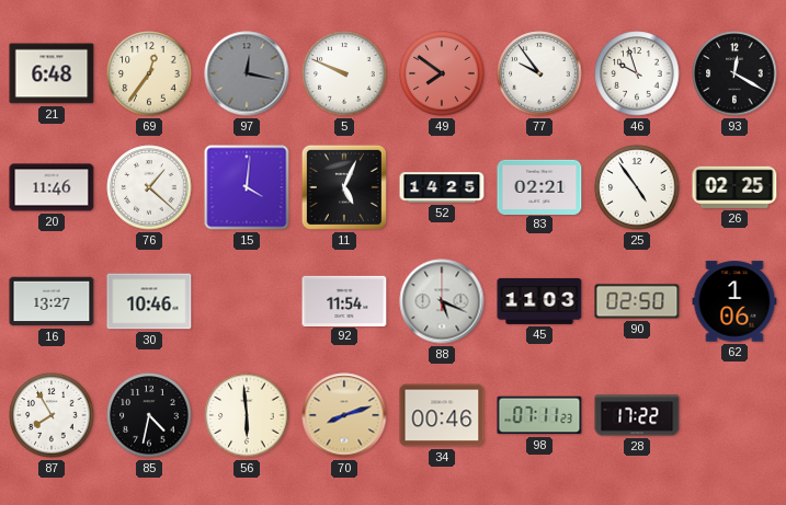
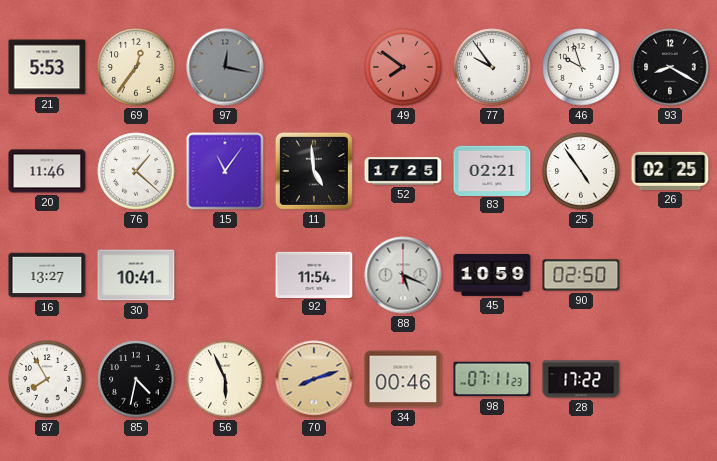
21: 6:48 -> 5:53 (47, 67)
5: 9:49 -> none (344, 73)
93: 12:20 -> 8:20 (670, 67)
15: 4:01 -> 11:06 (225, 171)
11: 5:04 -> 4:59 (314, 171)
52: 14:25 -> 17:25 (403, 171)
30: 10:46 -> 10:41 (136, 275)
45: 11:03 -> 10:59 (492, 275)
62: 1:06 -> none (734, 301)
56: 5:59 -> 5:56 (225, 379)
